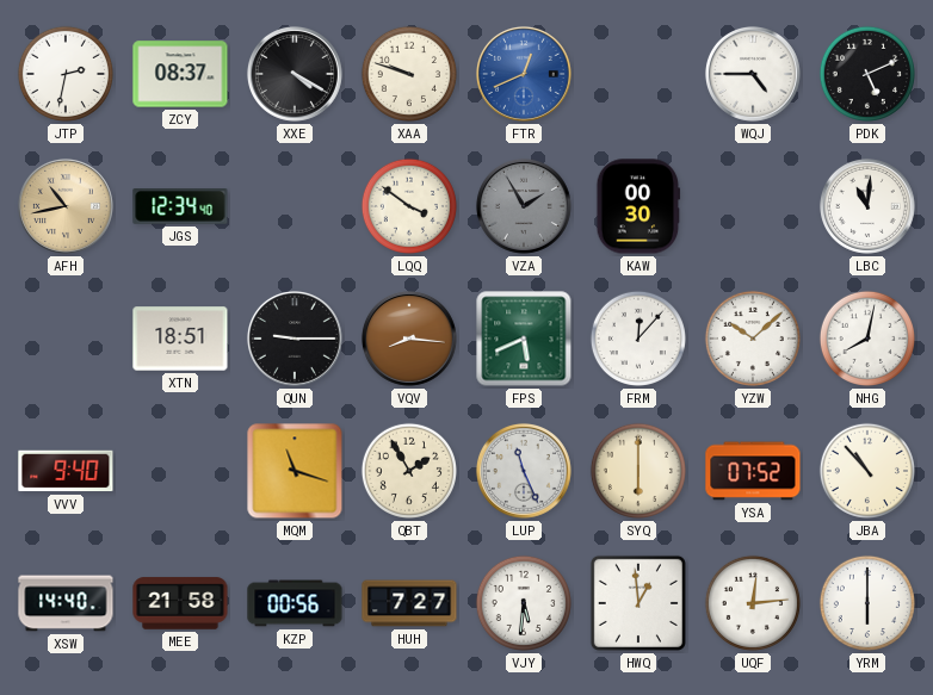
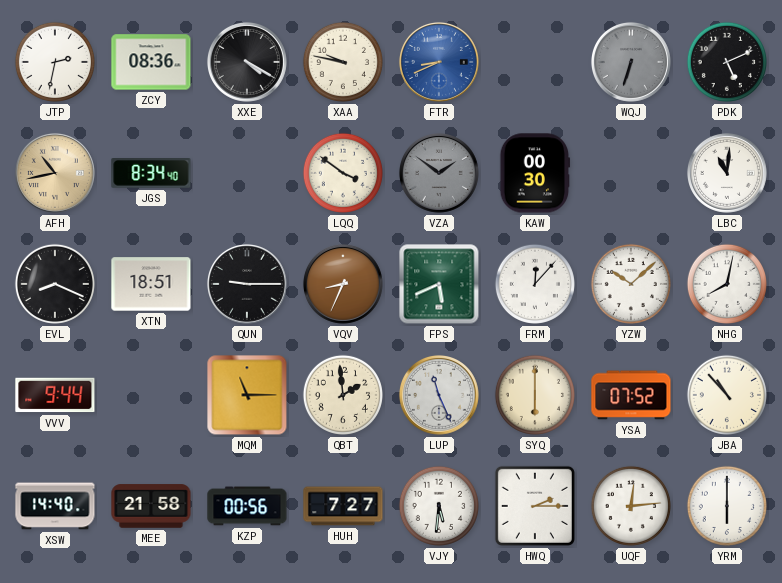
ZCY: 08:37 -> 08:36 (151, 62)
XAA: 9:48 -> 9:47 (343, 62)
FTR: 12:41 -> 8:41 (439, 62)
WQJ: 4:45 -> 6:33 (631, 62)
WQJ dial: white -> grey (631, 62)
JGS: 12:34 -> 8:34 (151, 173)
VZA: 1:55 -> 1:51 (439, 173)
EVL: none -> 8:19 (55, 284)
VQV: 8:16 -> 8:34 (343, 284)
VVV: 9:40 -> 9:44 (55, 395)
MQM: 11:18 -> 11:15 (247, 395)
QBT: 1:55 -> 1:59 (343, 395)
HWQ: 12:59 -> 2:15 (535, 506)
